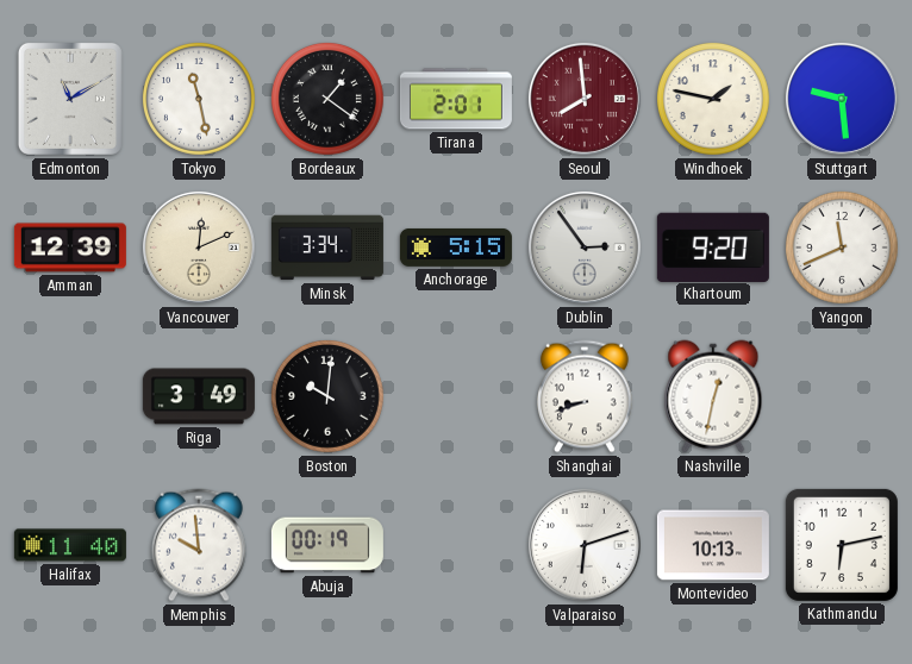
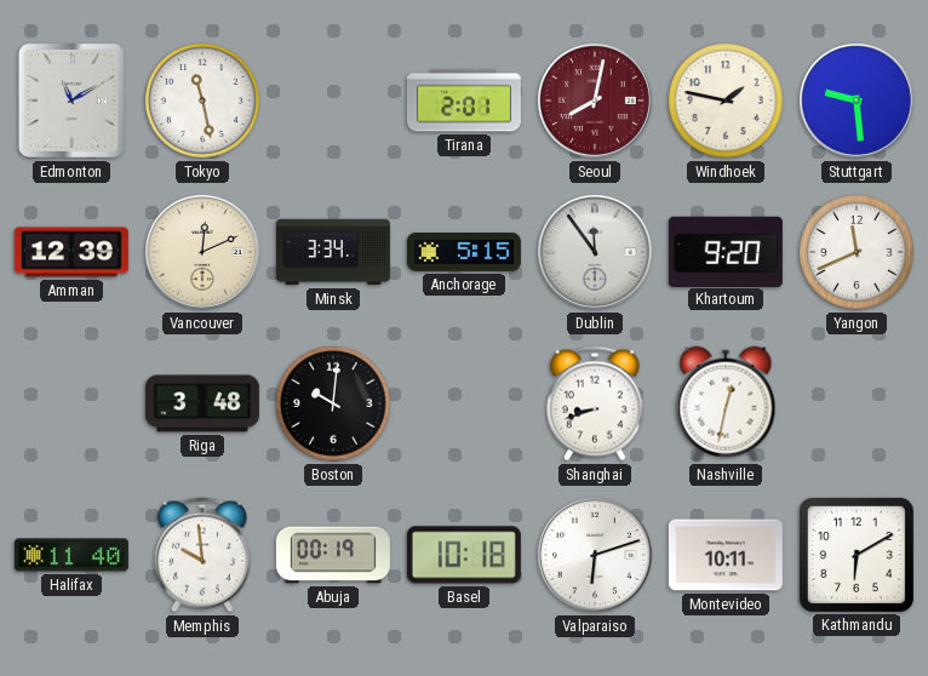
Bordeaux: 1:21 -> none (327, 99)
Seoul: 7:59 -> 8:02 (595, 101)
Dublin: 2:54 -> 11:54 (595, 252)
Riga: 3:49 -> 3:48 (202, 403)
Basel: none -> 10:18 (464, 555)
Montevideo: 10:13 -> 10:11 (726, 555)
Kathmandu: 6:13 -> 6:10 (857, 555)
